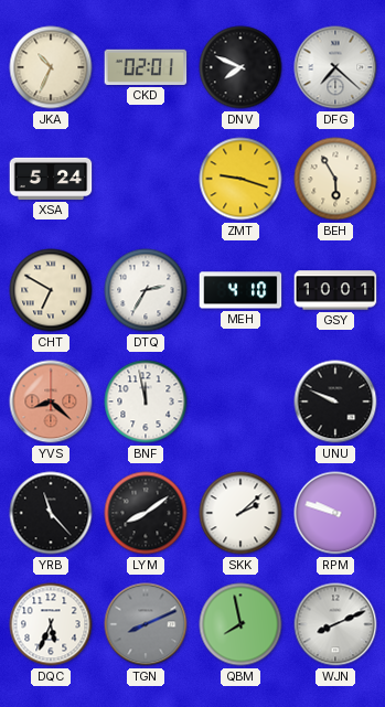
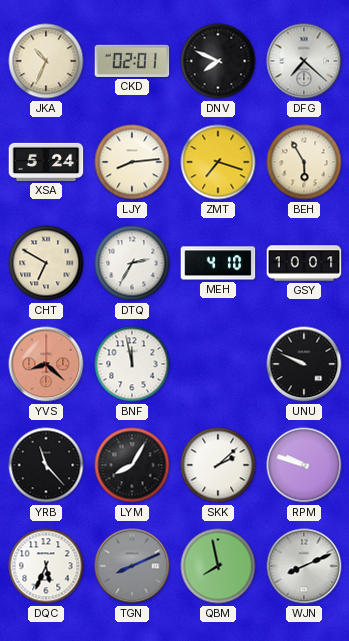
LJY: none -> 8:14 (132, 162)
ZMT: 9:18 -> 7:18 (218, 162)
LYM: 8:09 -> 8:05 (132, 465)
